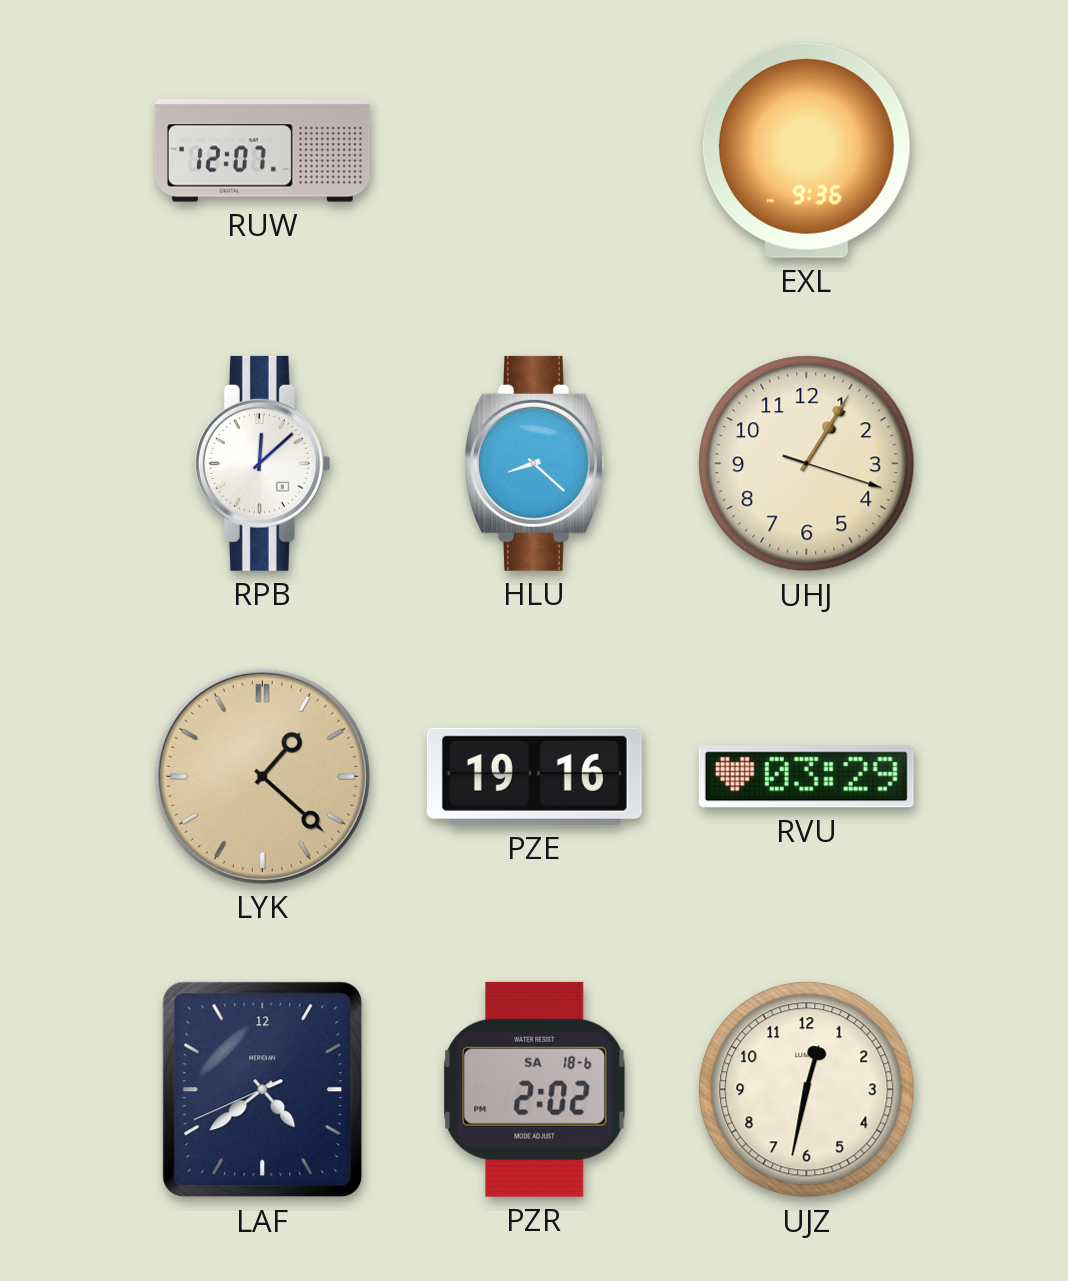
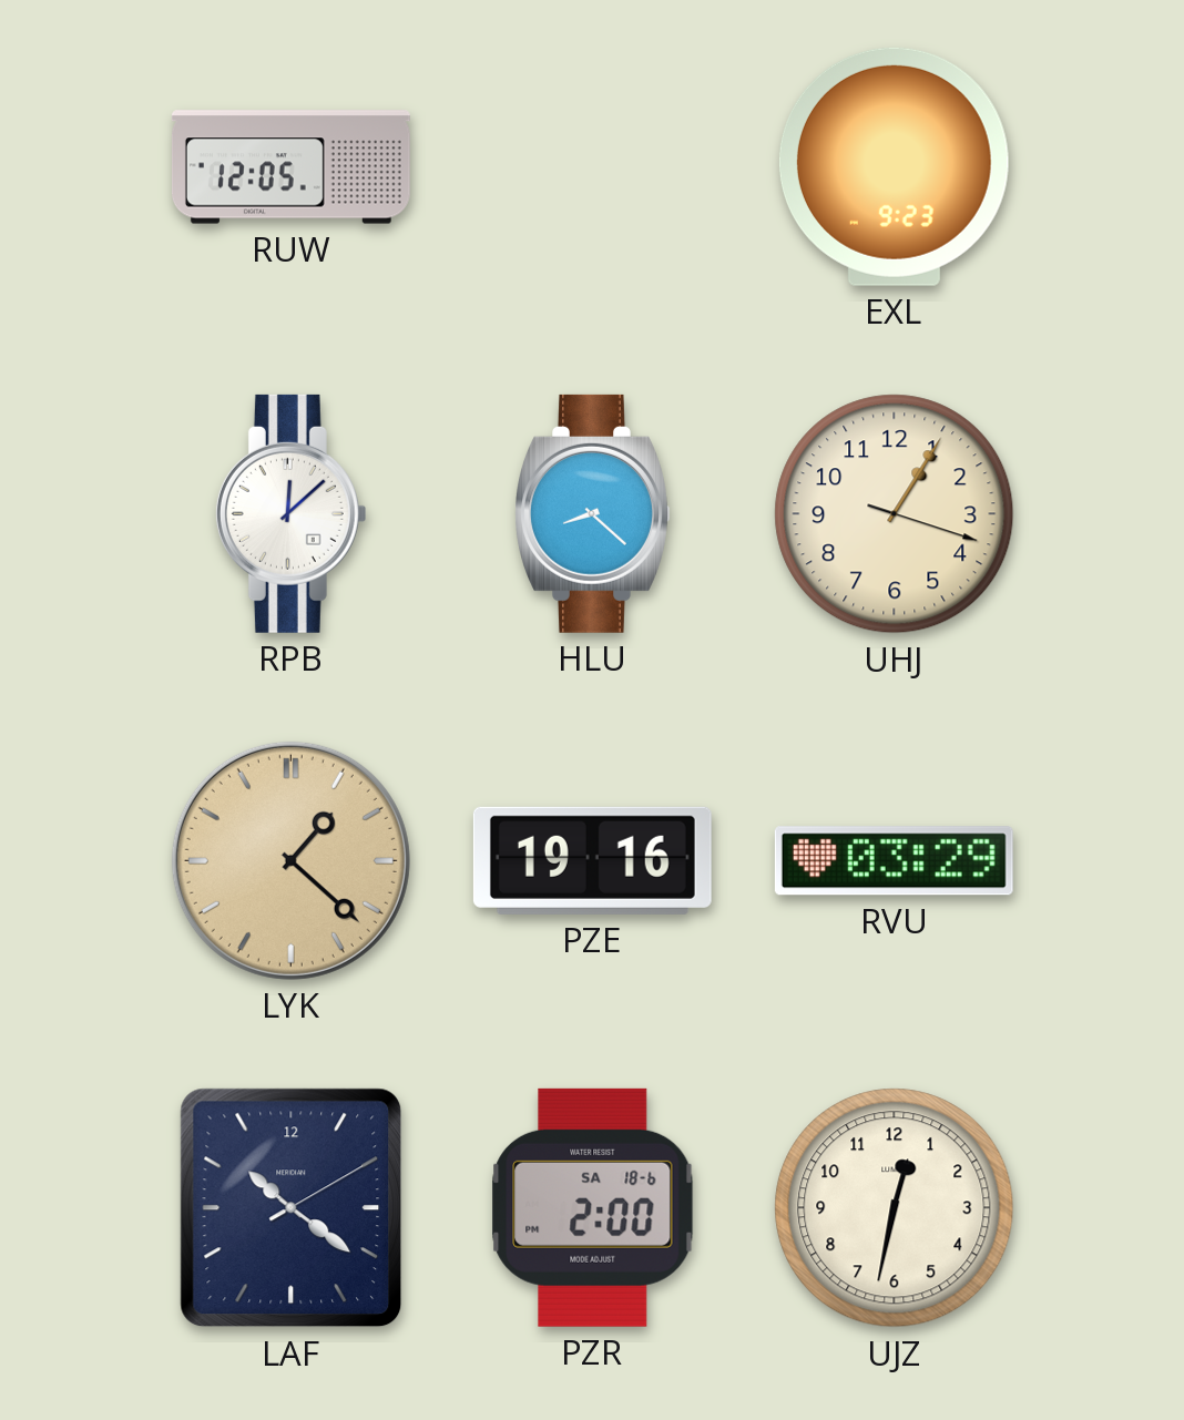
RUW: 12:07 -> 12:05 (290, 167)
EXL: 9:36 -> 9:23 (894, 166)
LAF: 4:38 -> 10:21 (292, 1208)
PZR: 2:02 -> 2:00 (593, 1207)
